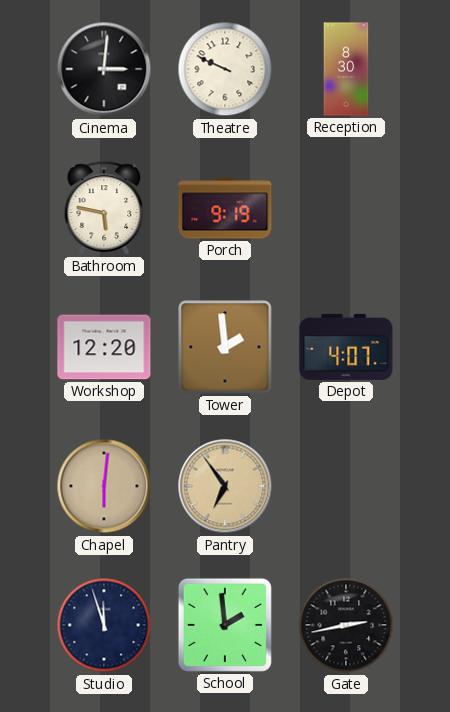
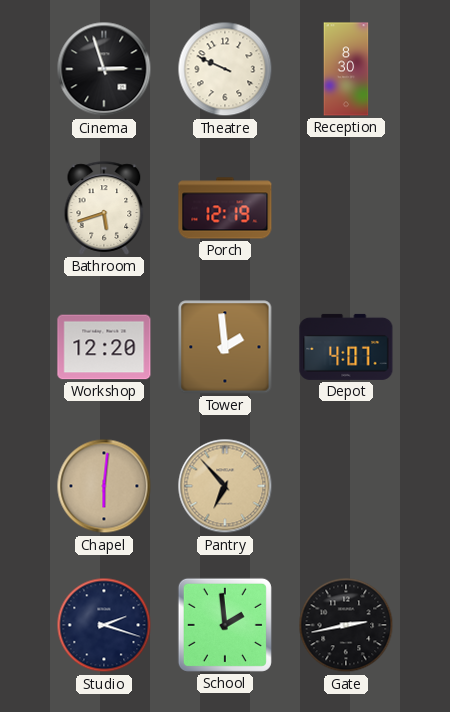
Cinema: 3:01 -> 2:57 (104, 69)
Bathroom: 5:47 -> 5:42 (104, 208)
Porch: 9:19 -> 12:19 (225, 208)
Pantry: 6:54 -> 6:53 (225, 486)
Studio: 11:57 -> 2:18 (104, 625)
